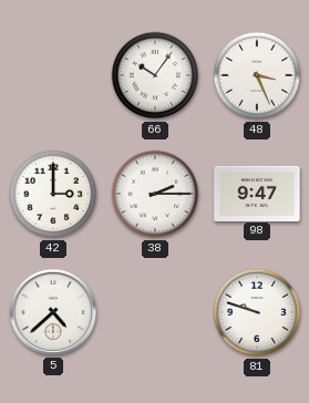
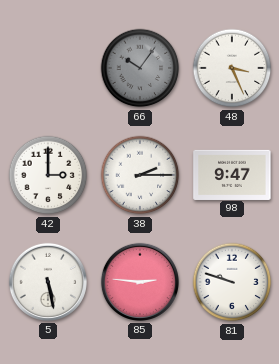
66 dial: white -> grey (140, 68)
5: 4:38 -> 5:28 (48, 282)
85: none -> 2:46 (140, 282)
